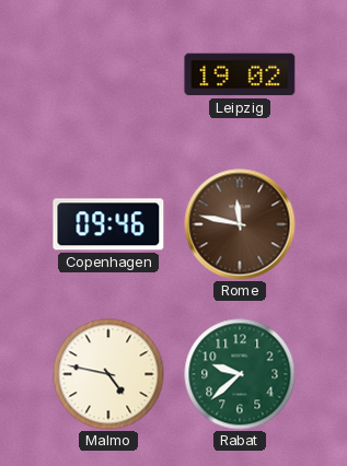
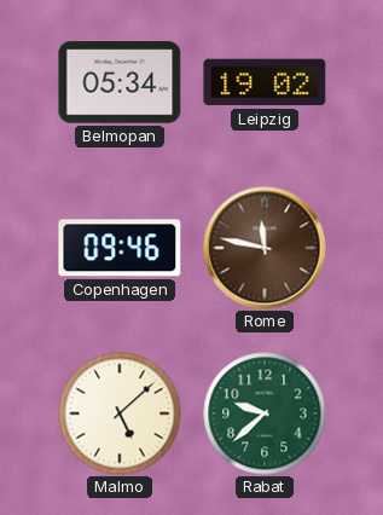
Belmopan: none -> 05:34 (120, 82)
Malmo: 4:47 -> 5:08 (120, 413)
